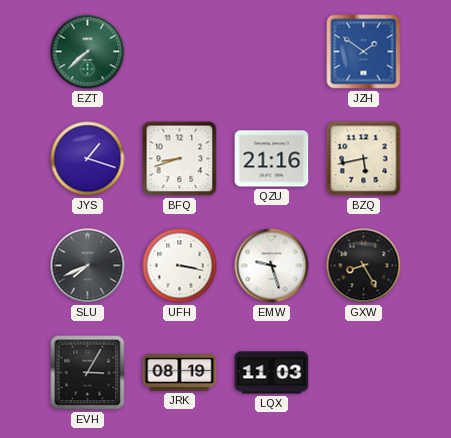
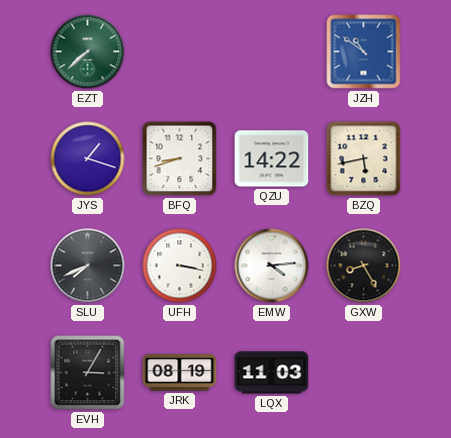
JZH: 1:51 -> 10:51 (364, 52)
QZU: 21:16 -> 14:22 (272, 159)
EMW: 9:27 -> 4:14 (272, 266)
